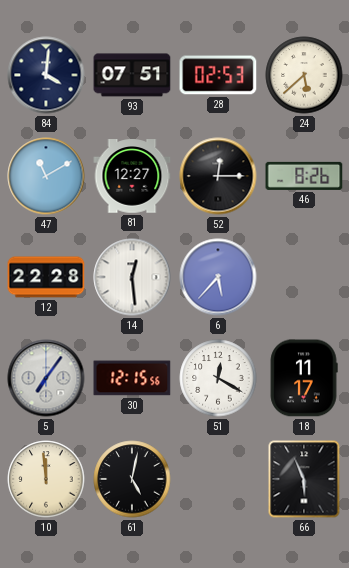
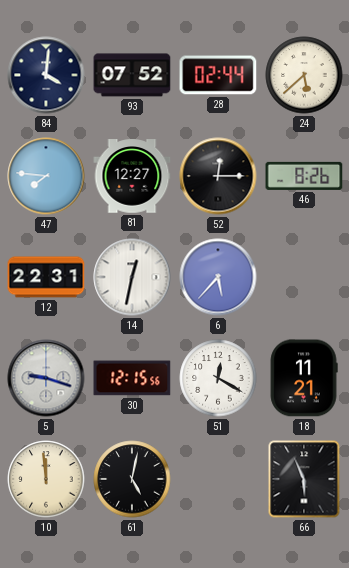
93: 07:51 -> 07:52 (132, 75)
28: 02:53 -> 02:44 (218, 75)
47: 11:10 -> 7:46 (46, 176)
12: 22:28 -> 22:31 (46, 277)
14: 12:29 -> 12:32 (132, 277)
5: 7:06 -> 9:18 (46, 378)
18: 11:17 -> 11:21 (304, 378)
